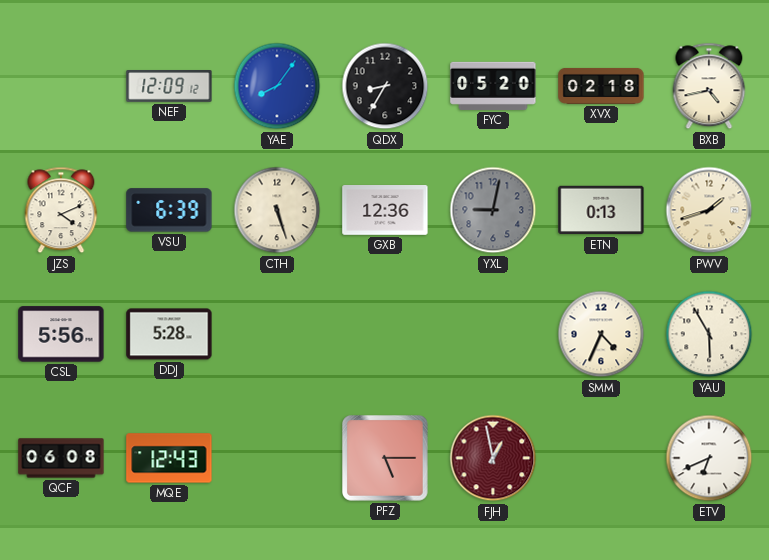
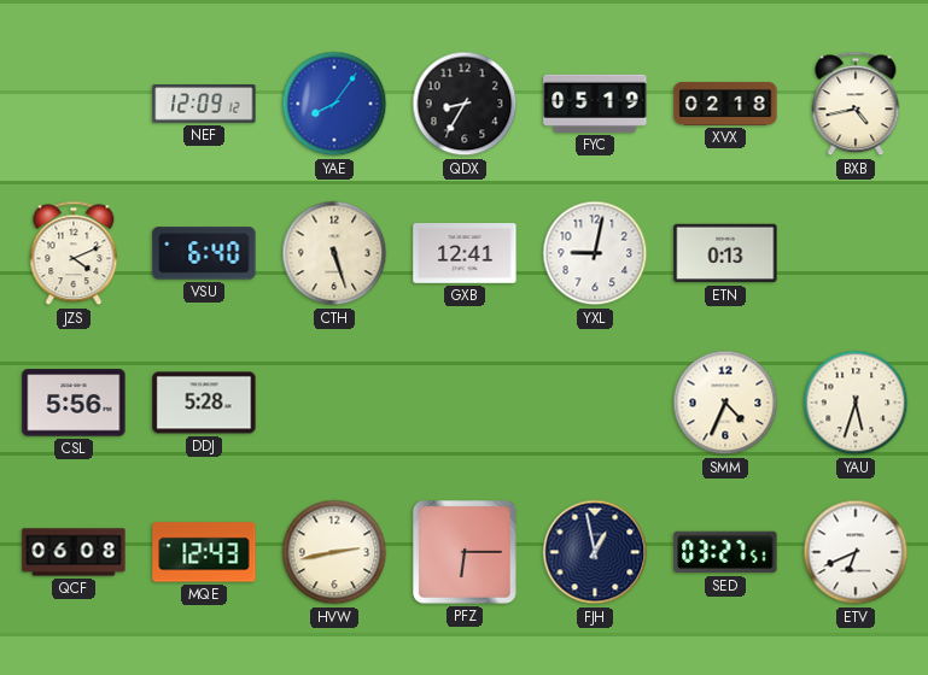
FYC: 05:20 -> 05:19 (595, 104)
VSU: 6:39 -> 6:40 (204, 253)
GXB: 12:36 -> 12:41 (465, 254)
YXL dial: grey -> white (595, 253)
PWV: 1:42 -> none (709, 210)
YAU: 5:55 -> 5:33 (856, 403)
HVW: none -> 2:43 (334, 552)
PFZ: 5:15 -> 6:15 (466, 553)
FJH dial: burgundy -> navy (595, 552)
SED: none -> 03:27 (725, 552)
